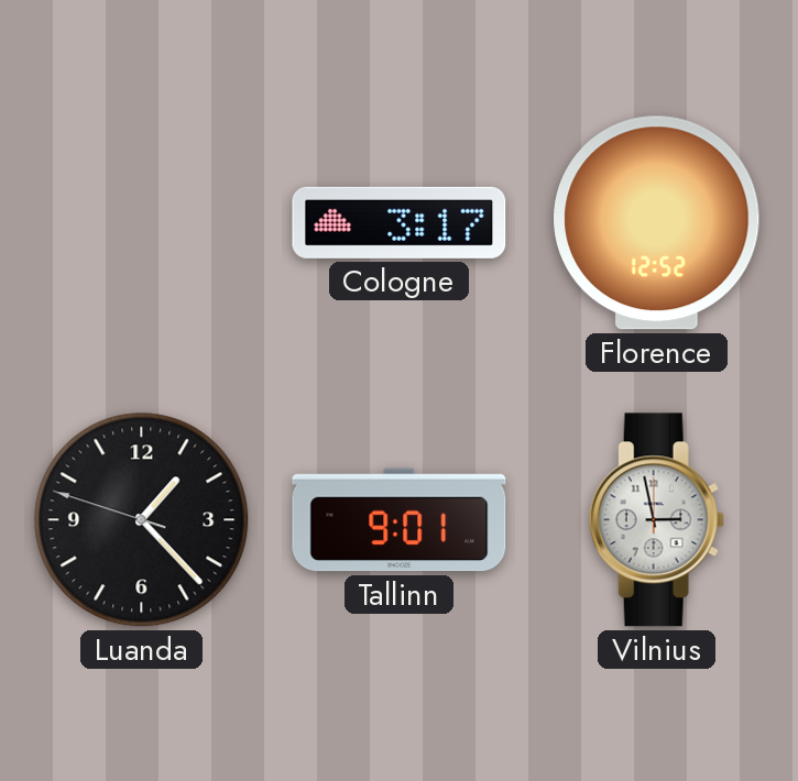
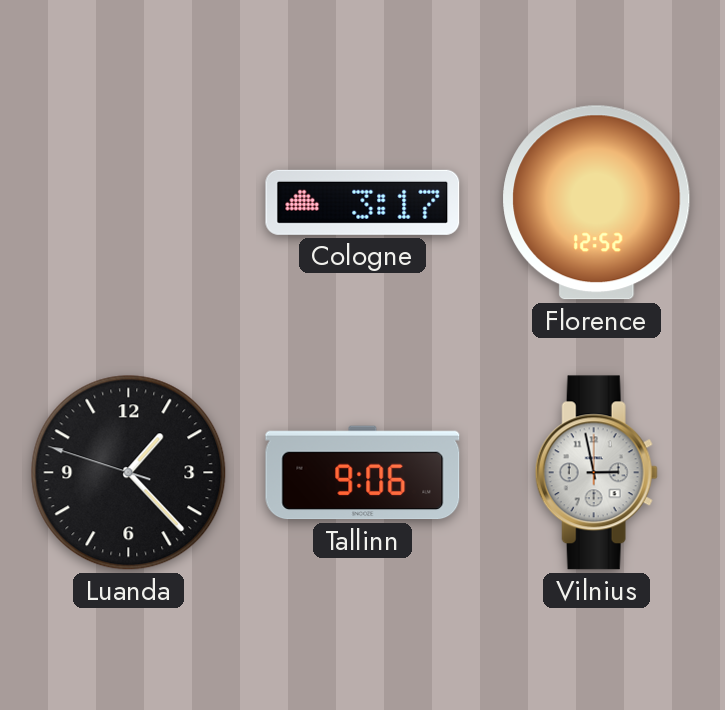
Tallinn: 9:01 -> 9:06 (363, 473)
